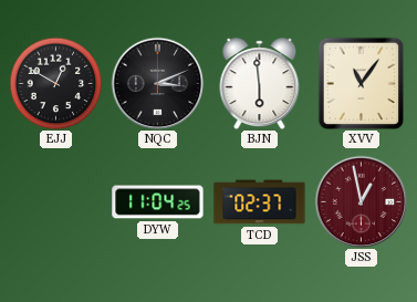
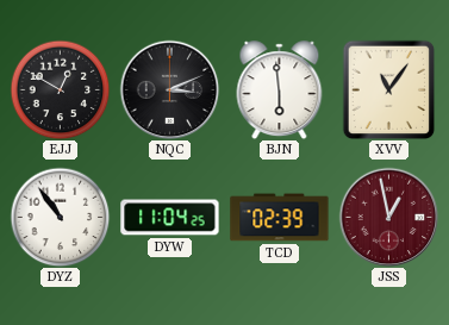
DYZ: none -> 10:54 (60, 217)
TCD: 02:37 -> 02:39 (280, 218)
